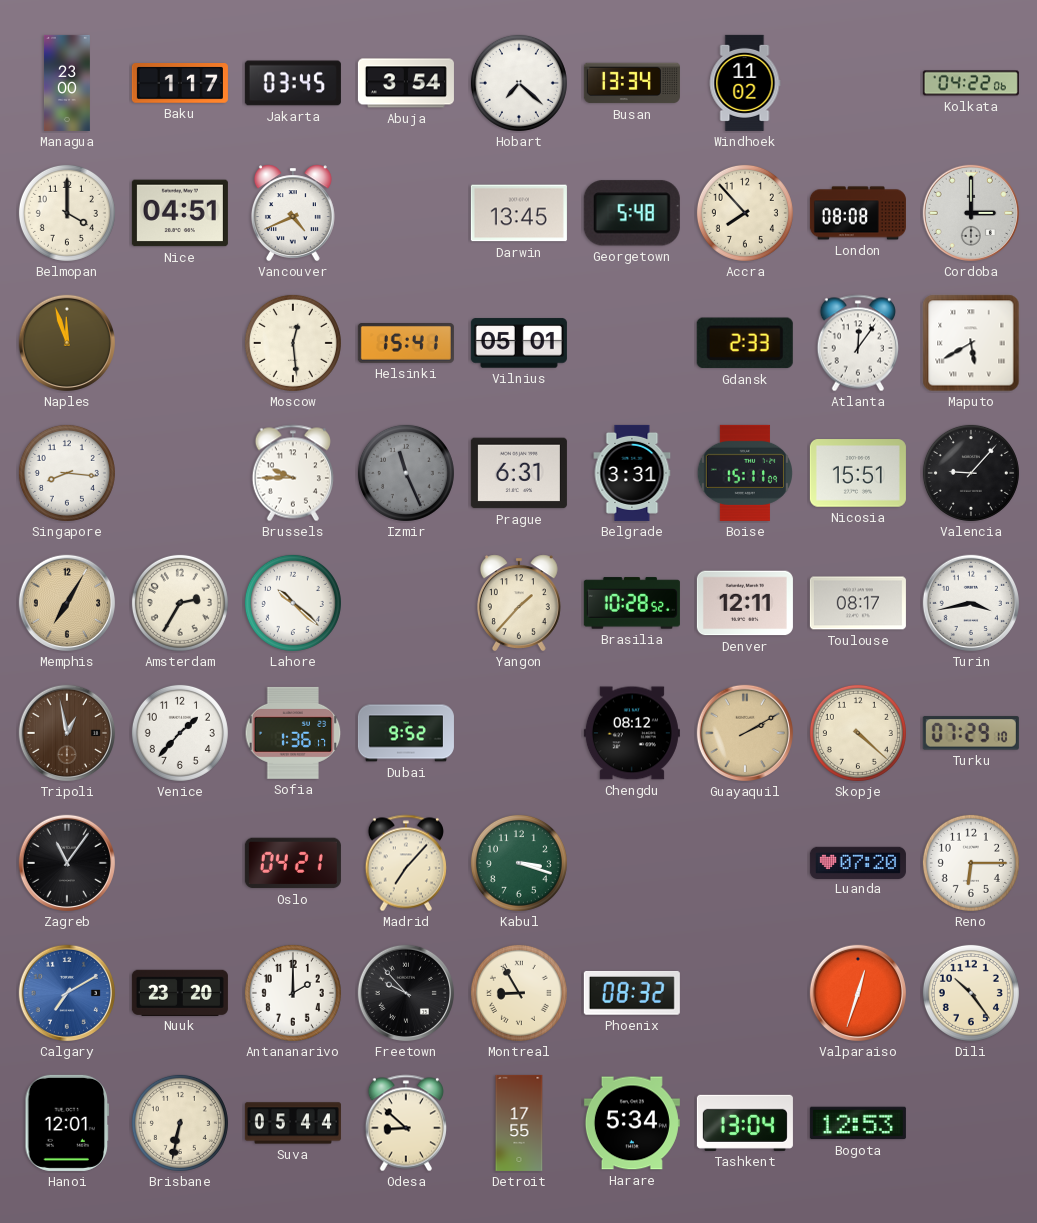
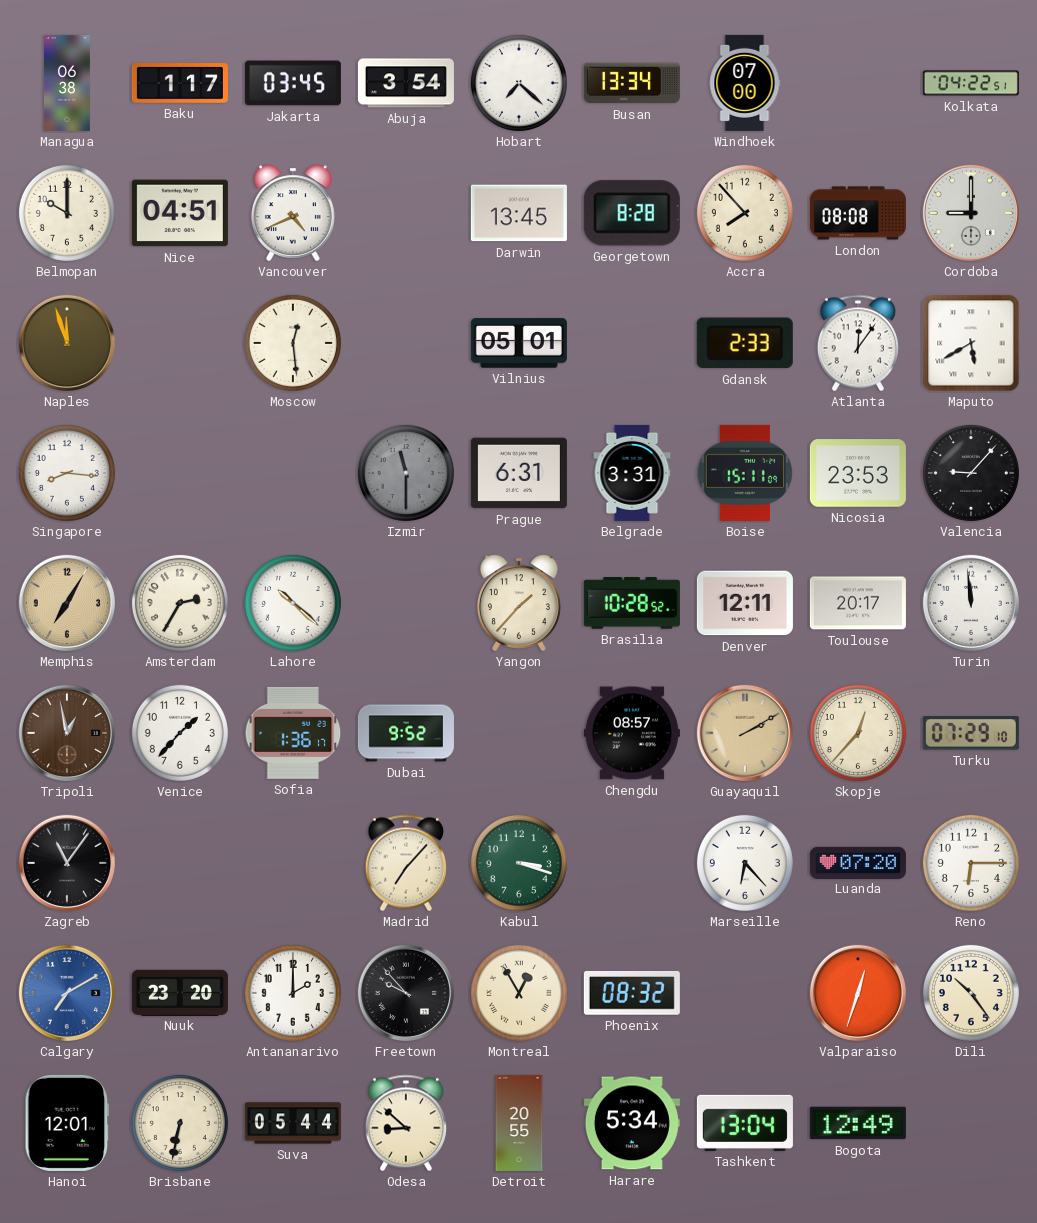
Managua: 23:00 -> 06:38 (68, 83)
Windhoek: 11:02 -> 07:00 (745, 83)
Kolkata: 04:22:06 -> 04:22:51 (971, 83)
Belmopan: 4:00 -> 10:00 (67, 213)
Georgetown: 5:48 -> 8:28 (632, 213)
Cordoba: 3:00 -> 9:00 (971, 213)
Helsinki: 15:41 -> none (406, 344)
Brussels: 9:45 -> none (292, 473)
Izmir: 11:26 -> 11:30 (406, 473)
Nicosia: 15:51 -> 23:53 (858, 473)
Toulouse: 08:17 -> 20:17 (858, 603)
Turin: 3:43 -> 11:59 (971, 603)
Chengdu: 08:12 -> 08:57 (632, 733)
Skopje: 4:22 -> 12:37 (858, 733)
Oslo: 04:21 -> none (293, 863)
Marseille: none -> 6:23 (745, 863)
Montreal: 8:55 -> 12:55 (519, 993)
Detroit: 17:55 -> 20:55 (519, 1123)
Bogota: 12:53 -> 12:49 (858, 1123)
